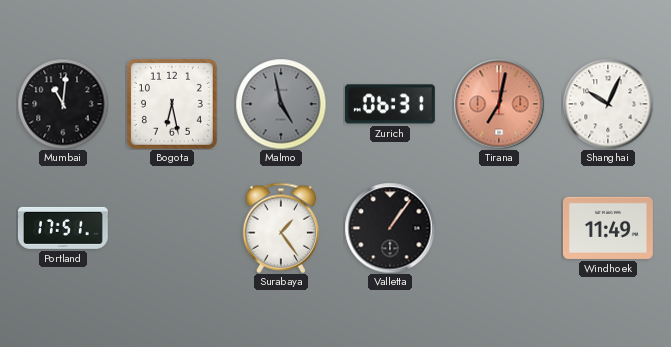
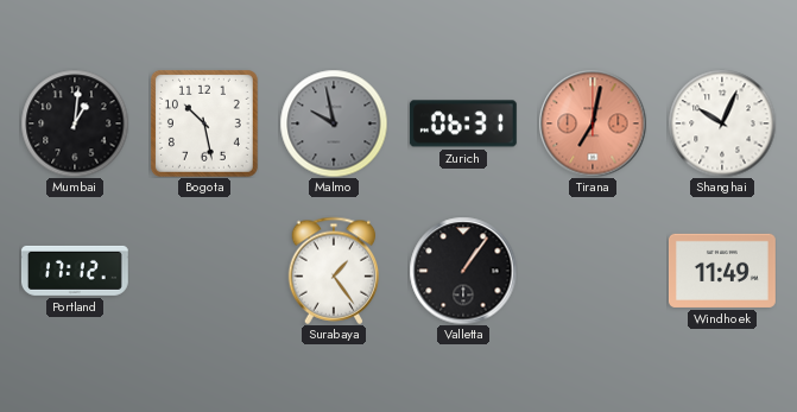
Mumbai: 11:01 -> 1:01 (75, 123)
Bogota: 6:28 -> 10:28 (204, 123)
Malmo: 4:58 -> 9:58 (334, 123)
Portland: 17:51 -> 17:12 (75, 271)
